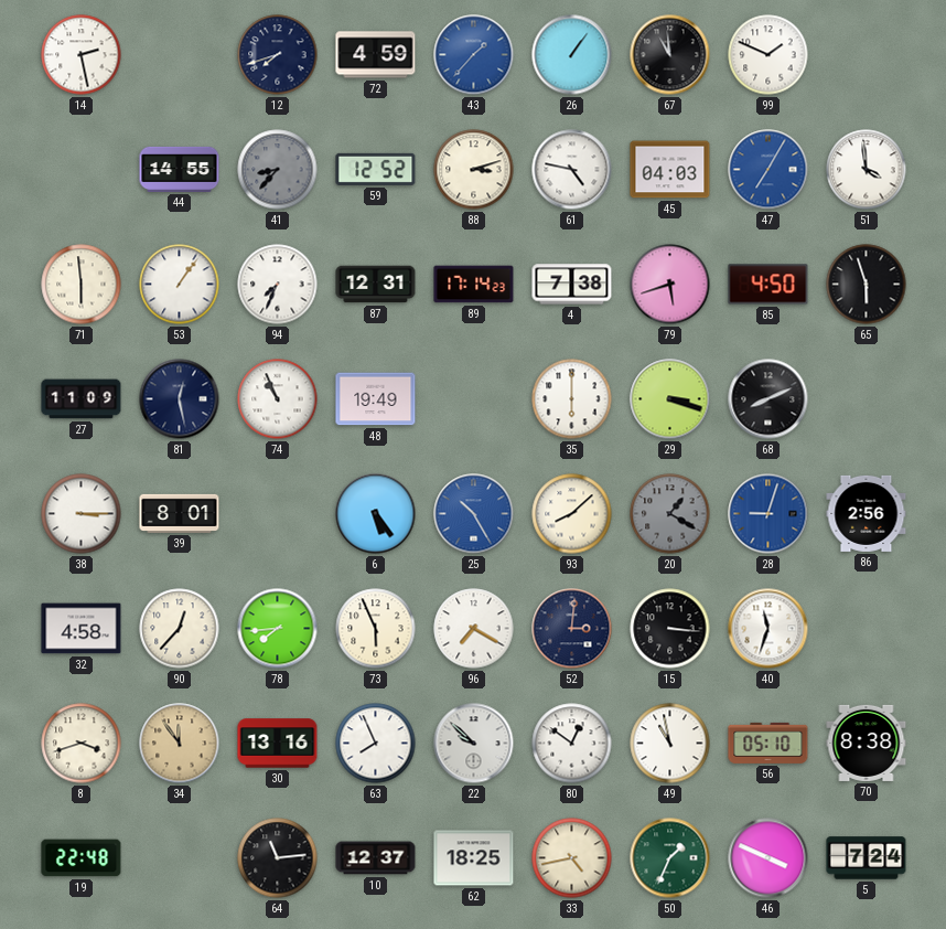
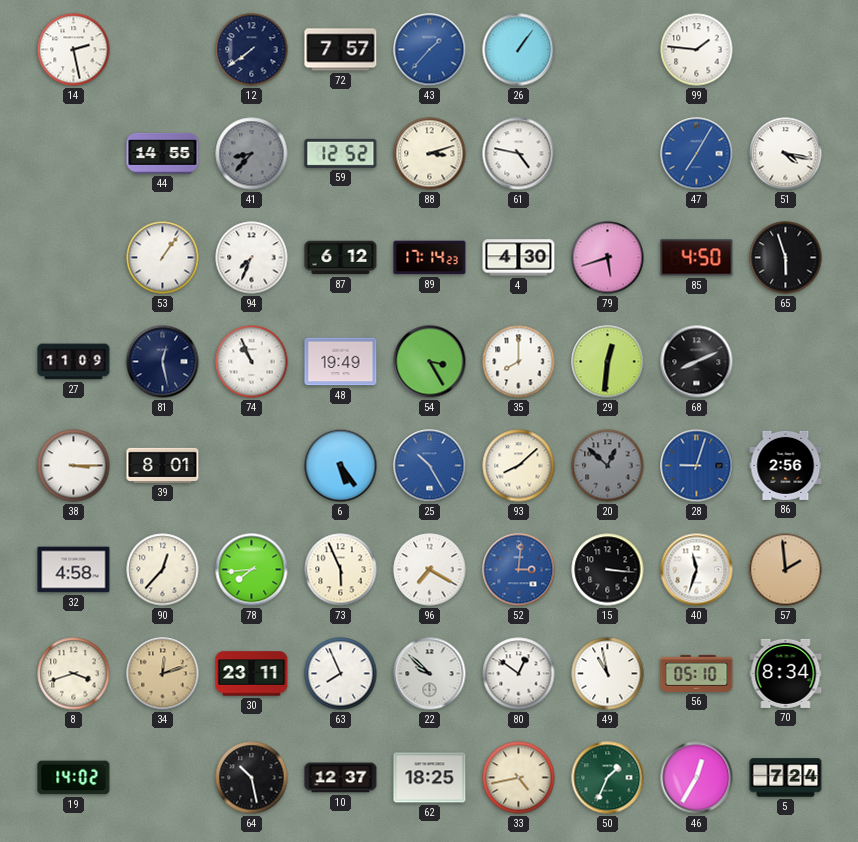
12: 7:42 -> 7:39 (252, 50)
72: 4:59 -> 7:57 (341, 50)
67: 10:59 -> none (670, 55)
99: 1:49 -> 1:46 (697, 50)
45: 04:03 -> none (670, 170)
51: 3:59 -> 4:17 (786, 154)
71: 5:59 -> none (82, 285)
87: 12:31 -> 6:12 (341, 258)
4: 7:38 -> 4:30 (519, 258)
54: none -> 3:25 (430, 362)
35: 6:00 -> 8:00 (519, 362)
29: 3:18 -> 12:31 (608, 362)
20: 1:20 -> 12:52 (608, 466)
52 dial: navy -> blue (519, 570)
57: none -> 1:59 (786, 570)
34: 11:54 -> 12:12 (163, 674)
30: 13:16 -> 23:11 (252, 674)
70: 8:38 -> 8:34 (786, 673)
19: 22:48 -> 14:02 (74, 778)
64: 11:14 -> 10:28 (252, 778)
46: 3:49 -> 12:35 (697, 778)
